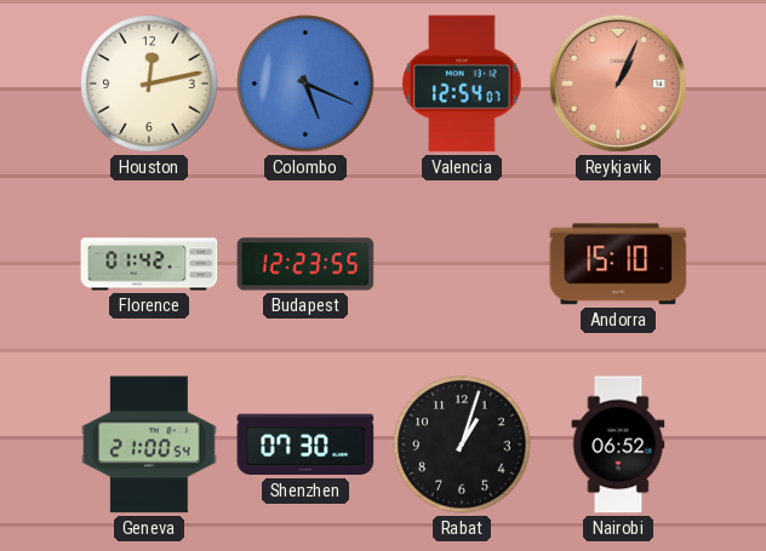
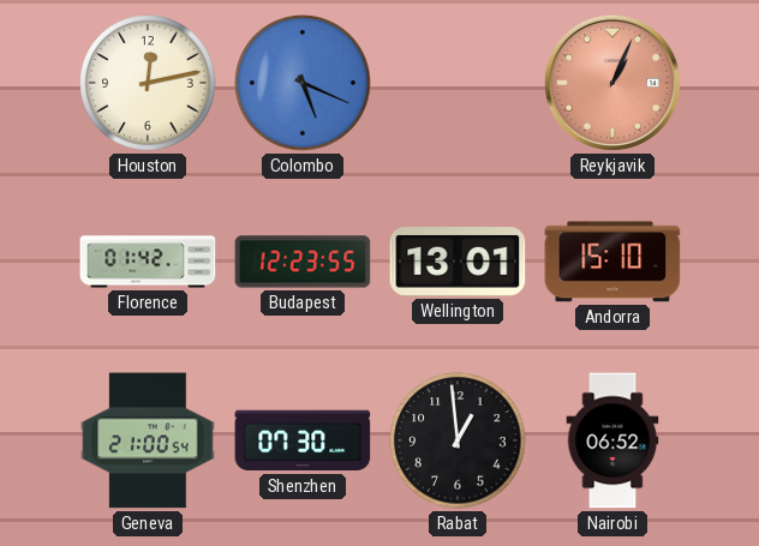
Valencia: 12:54 -> none (462, 84)
Wellington: none -> 13:01 (458, 263)
Rabat: 1:03 -> 12:59 (458, 440)
